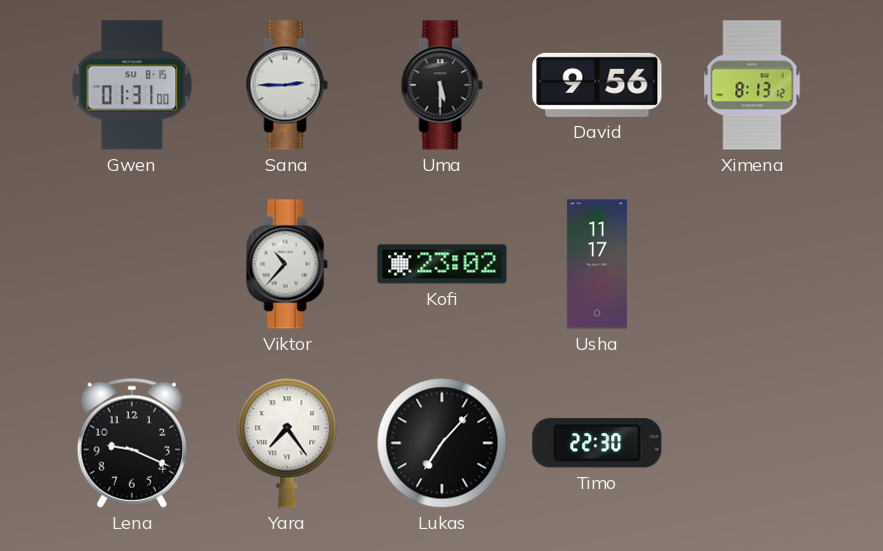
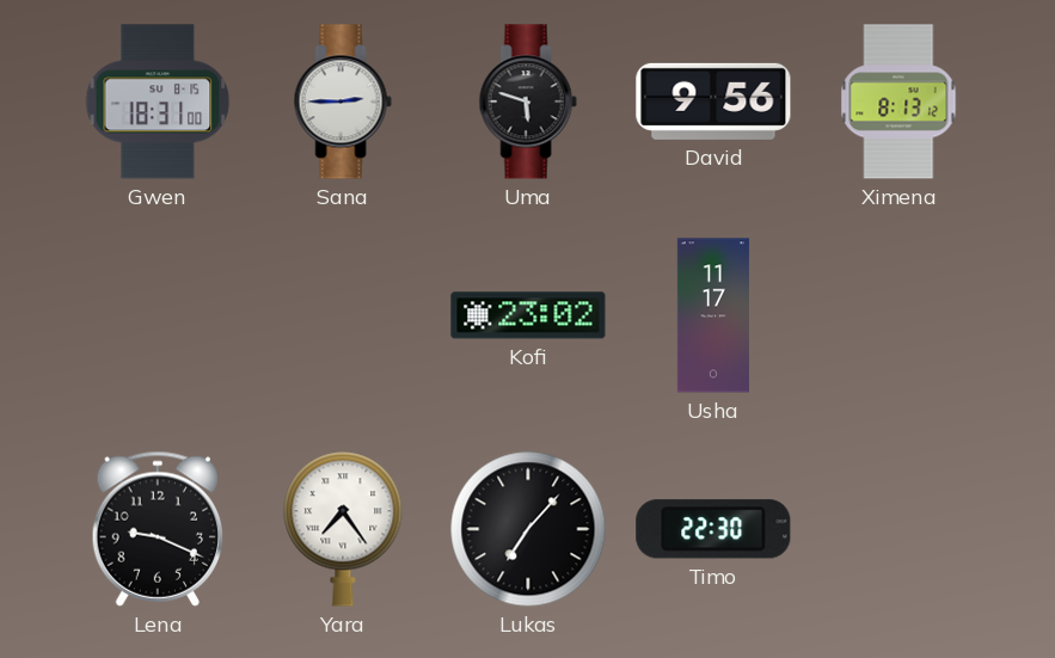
Gwen: 01:31 -> 18:31 (158, 102)
Uma: 5:30 -> 5:48 (528, 102)
Viktor: 10:37 -> none (287, 264)
